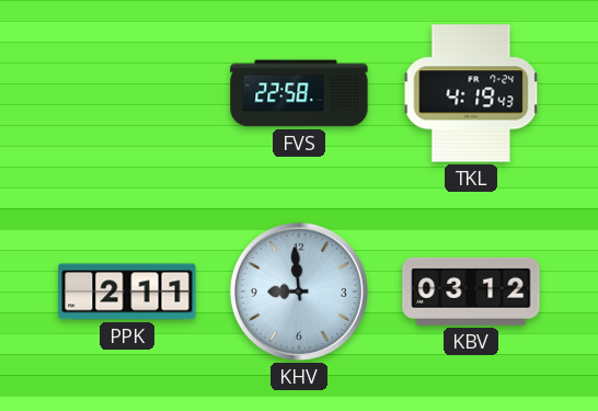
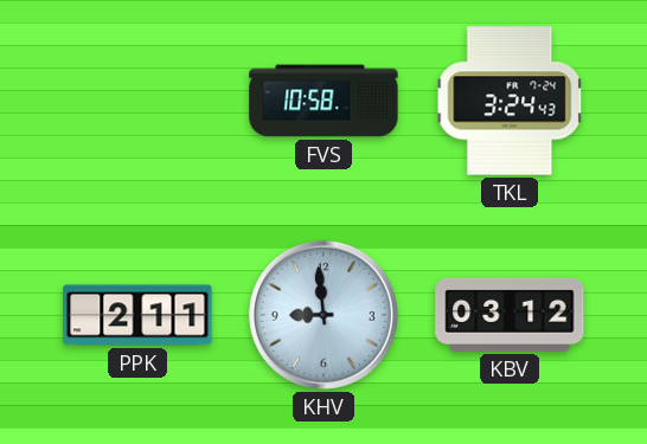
FVS: 22:58 -> 10:58 (323, 101)
TKL: 4:19 -> 3:24 (510, 101)
